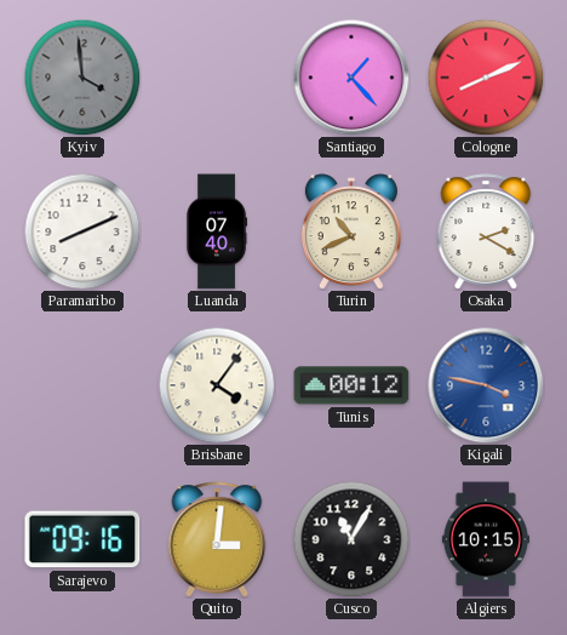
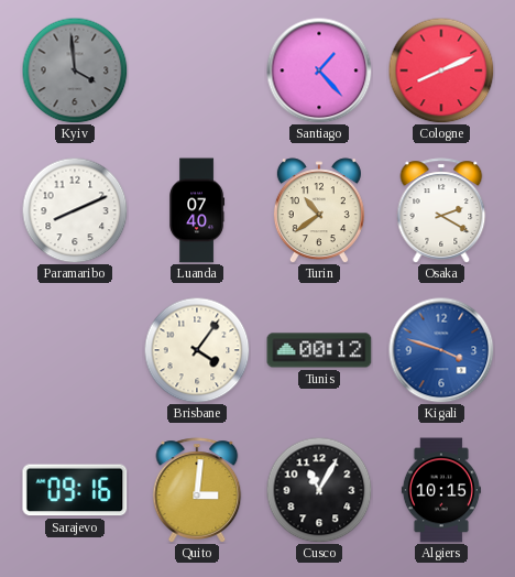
Turin: 10:41 -> 10:39 (319, 210)
Kigali: 3:47 -> 3:48 (441, 350)
